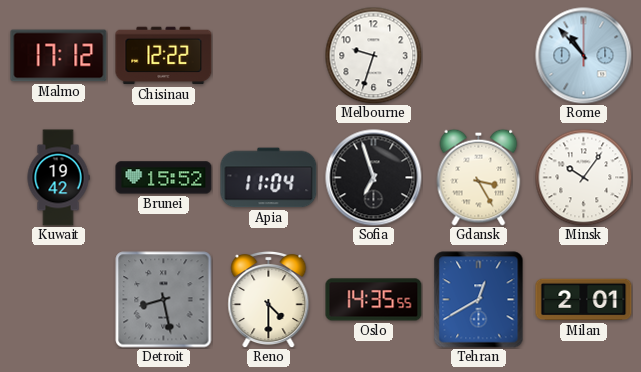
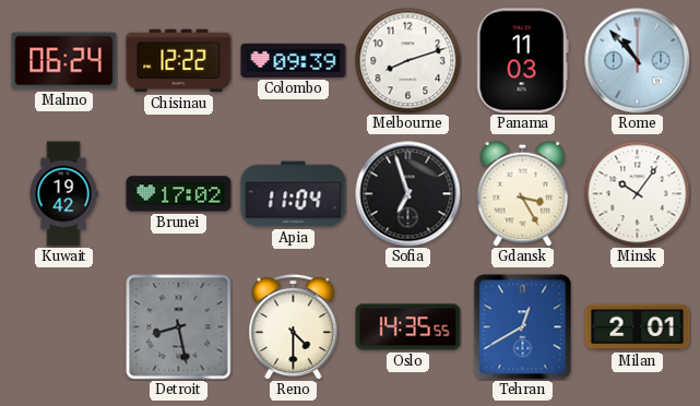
Malmo: 17:12 -> 06:24 (64, 61)
Colombo: none -> 09:39 (294, 60)
Melbourne: 9:33 -> 8:12 (407, 60)
Panama: none -> 11:03 (522, 61)
Brunei: 15:52 -> 17:02 (179, 194)
